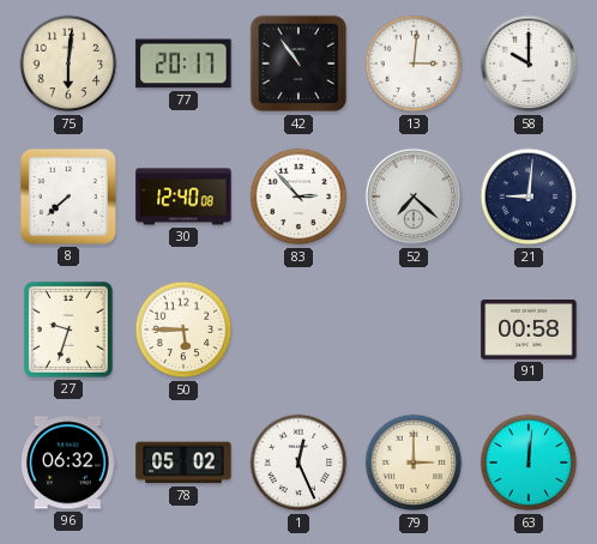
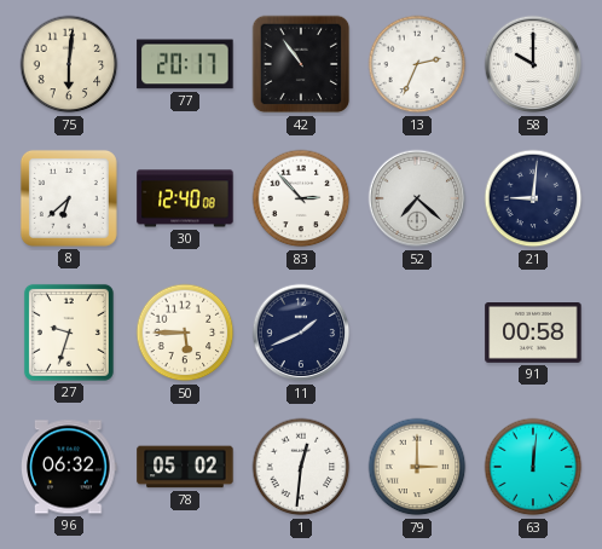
13: 3:01 -> 2:34 (417, 64)
8: 7:38 -> 6:38 (69, 198)
11: none -> 1:41 (301, 333)
1: 12:26 -> 12:31 (301, 467)
